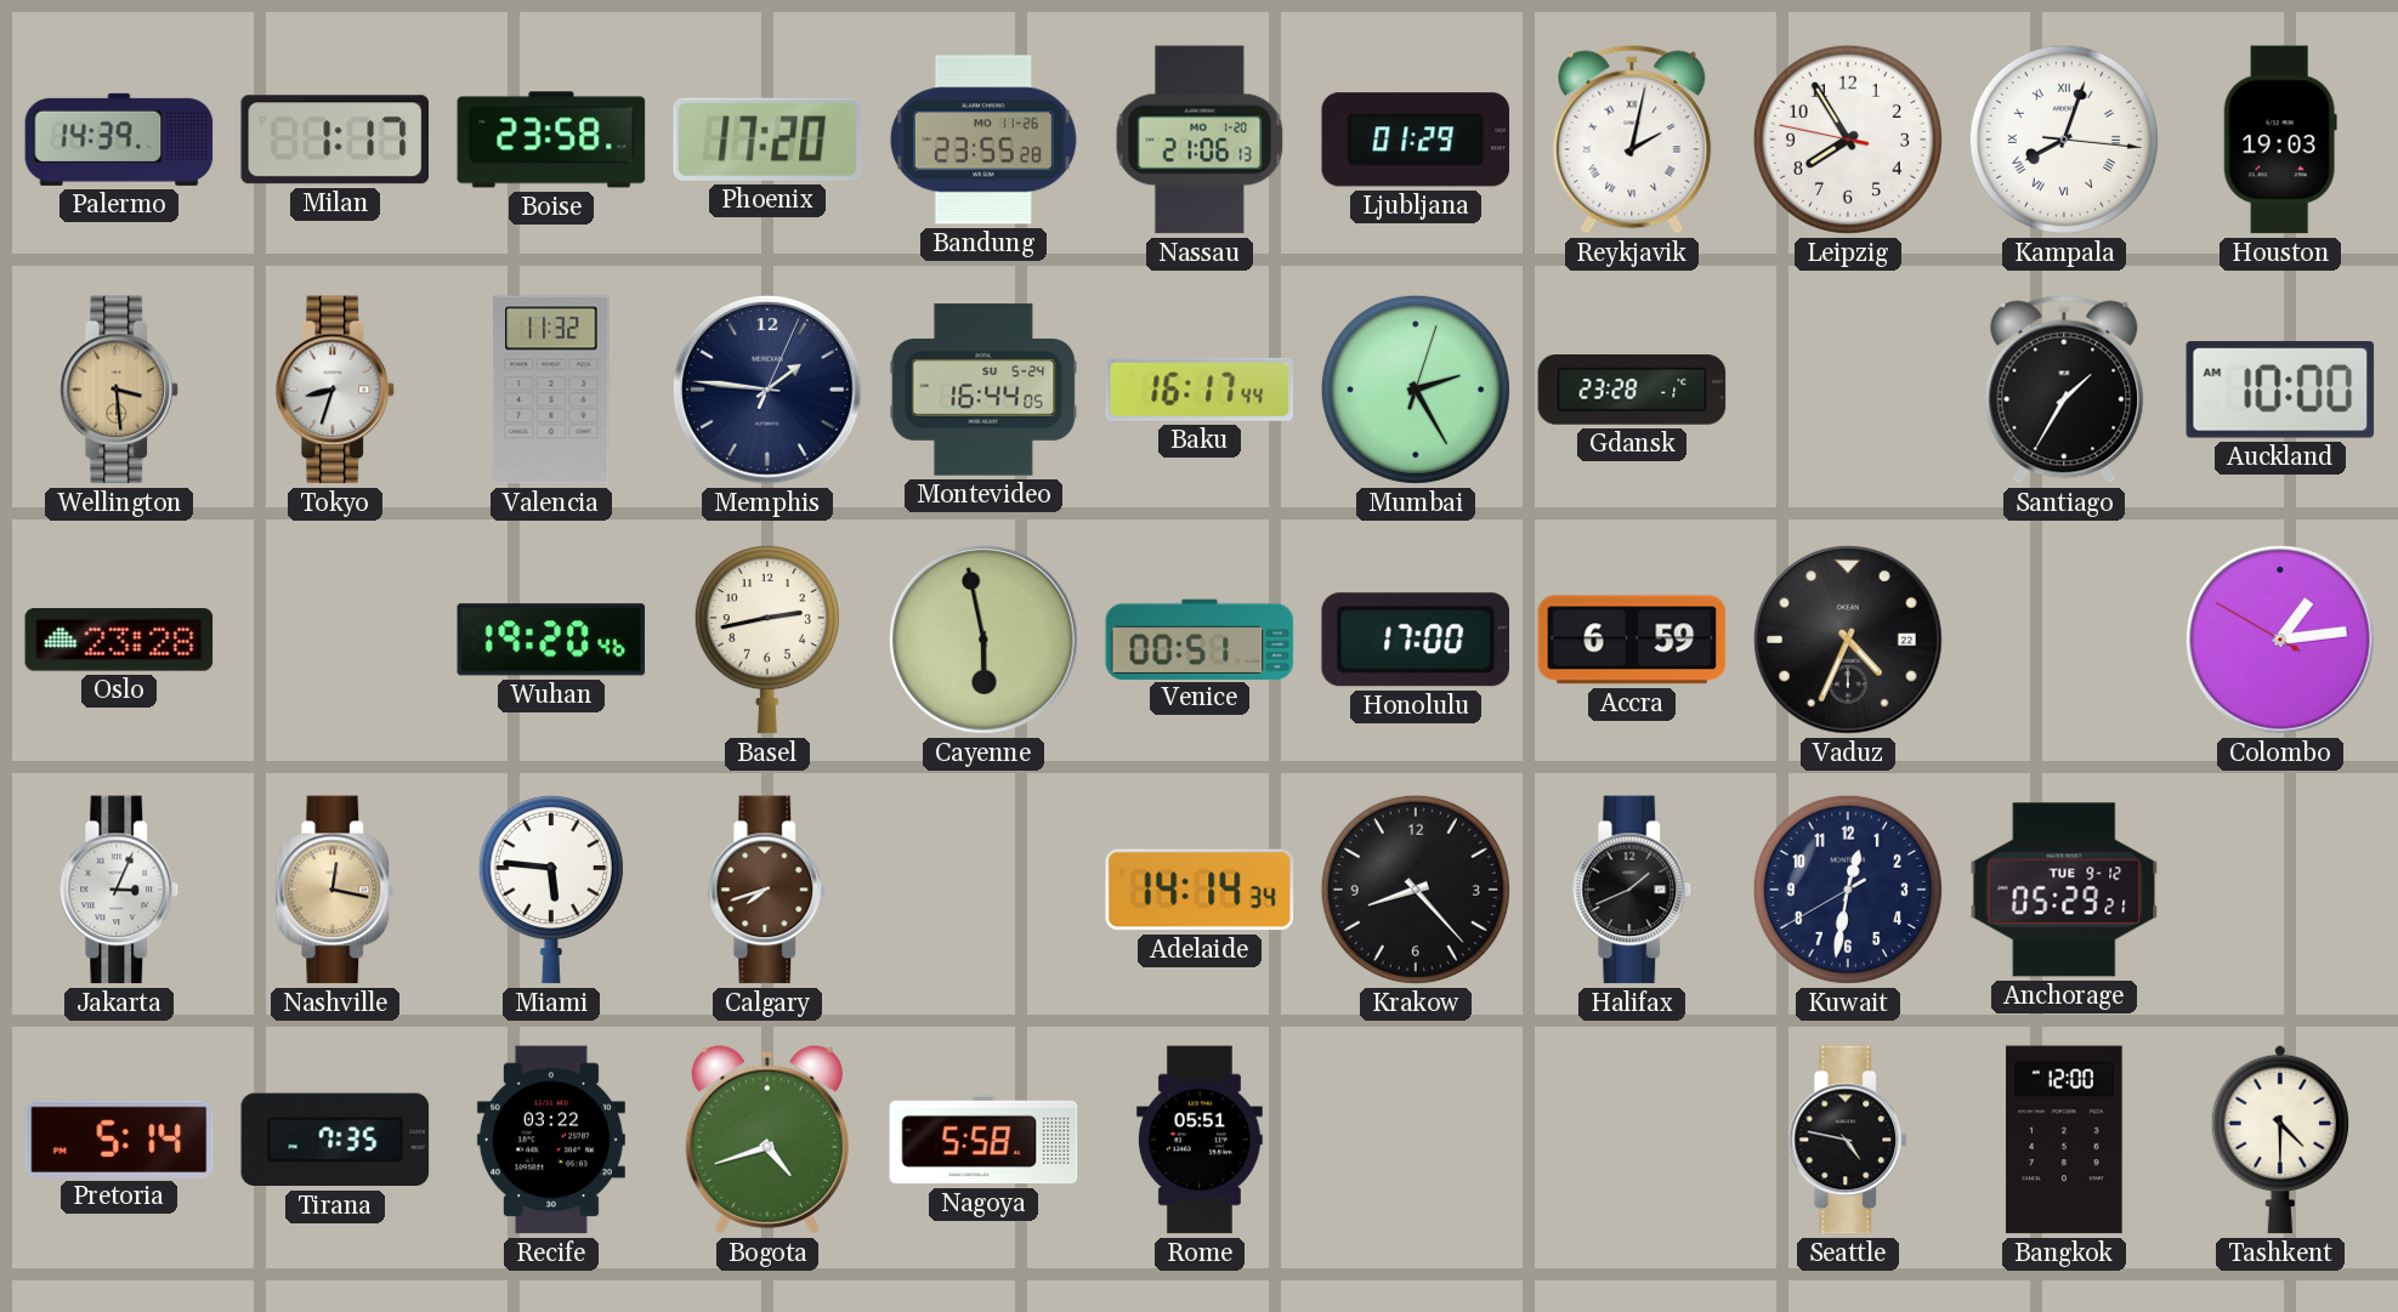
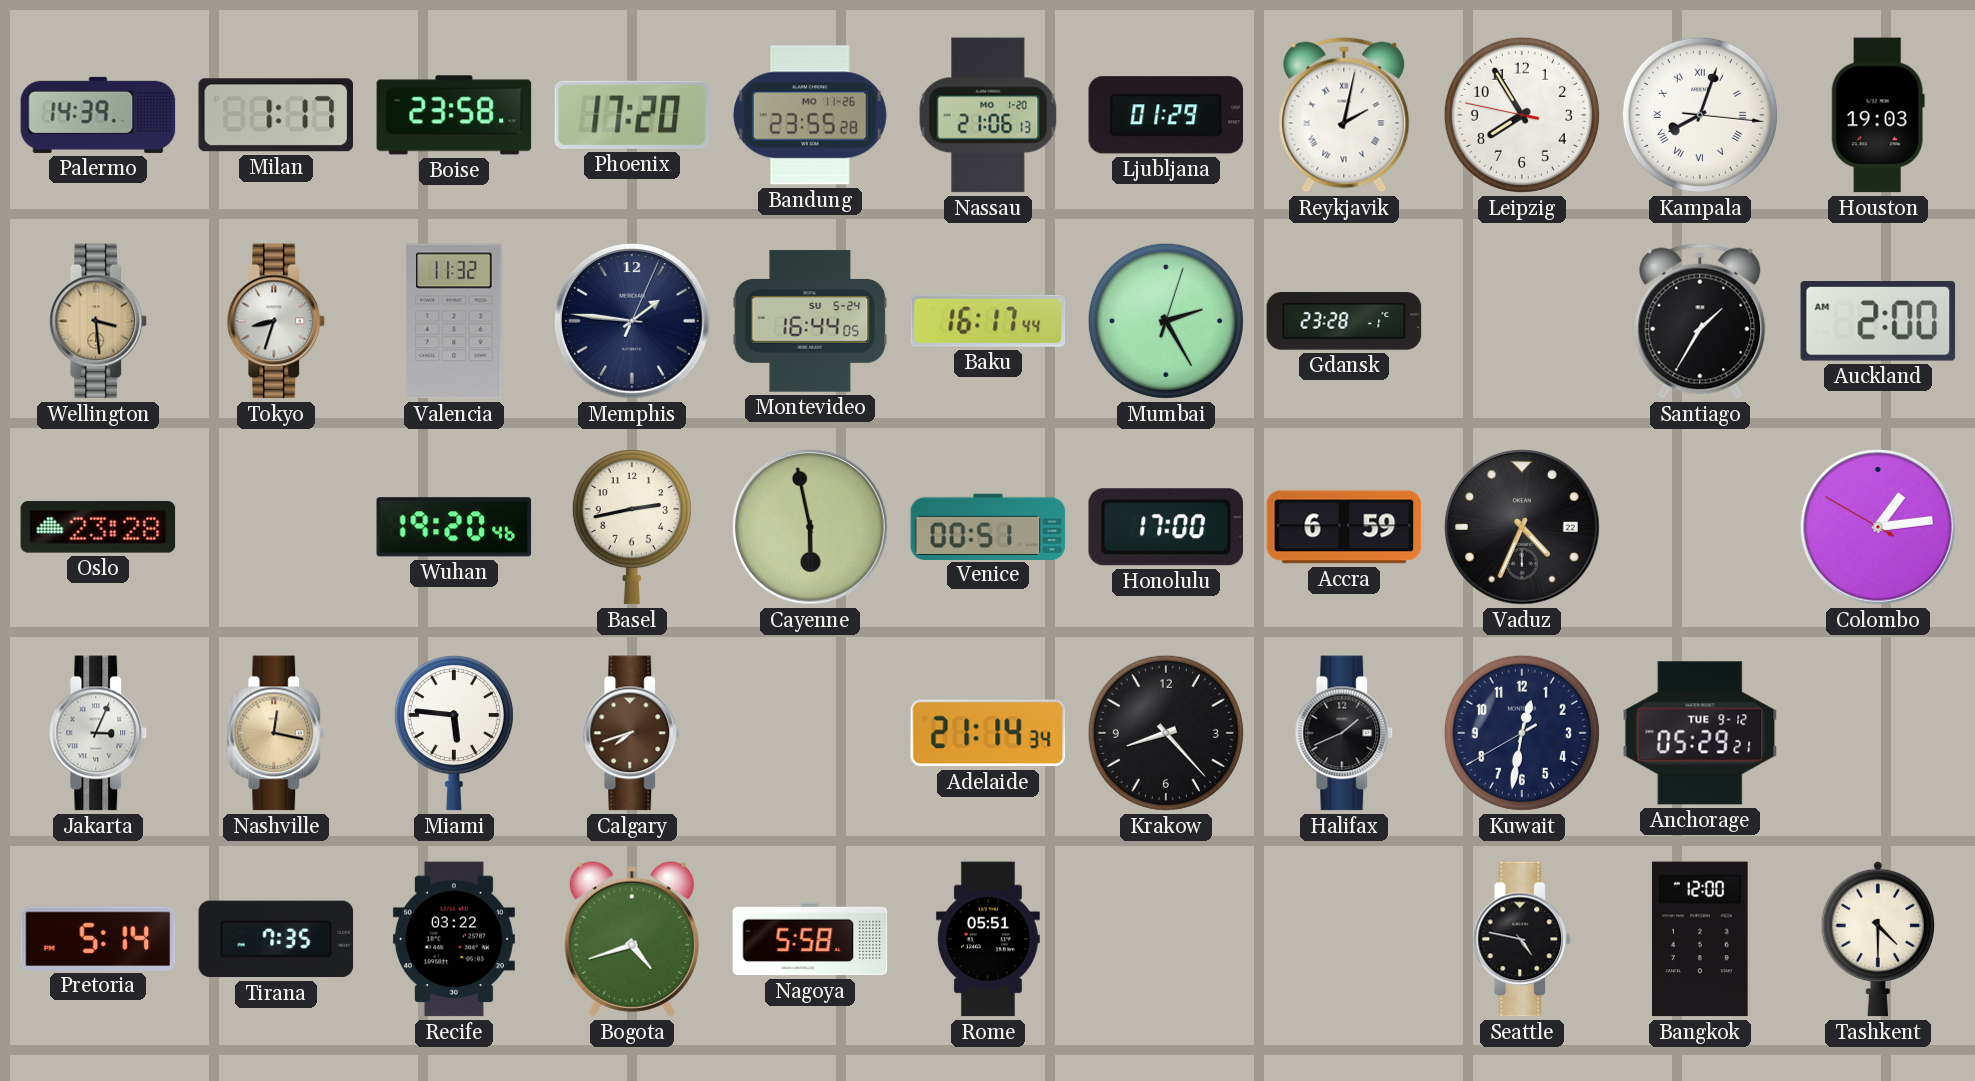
Auckland: 10:00 -> 2:00 (1878, 321)
Adelaide: 14:14 -> 21:14 (988, 733)
